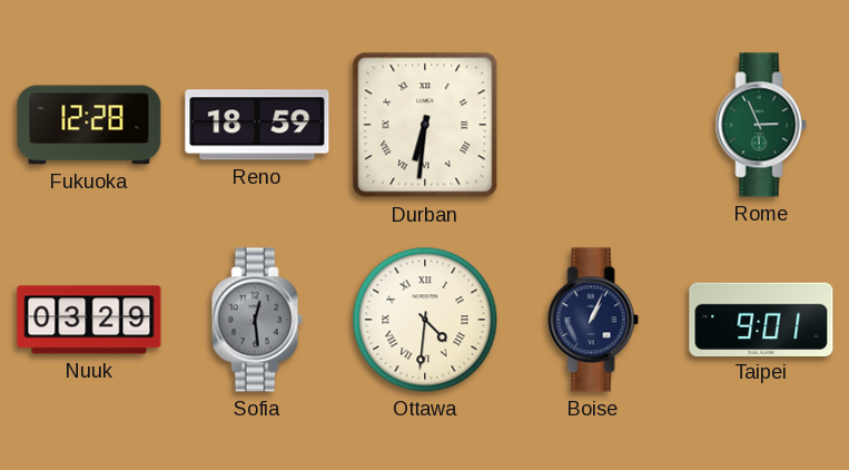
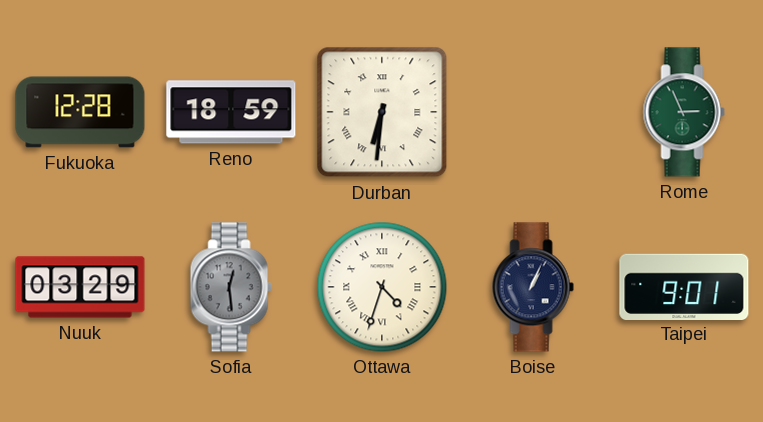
Ottawa: 4:31 -> 4:33 (382, 287)
